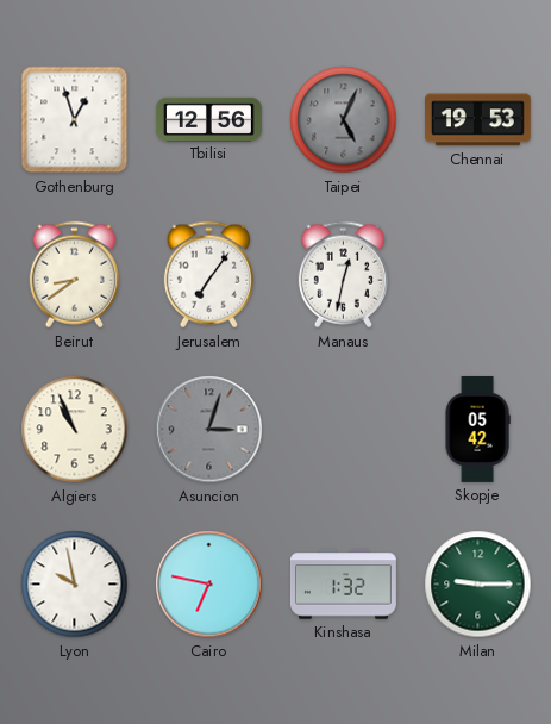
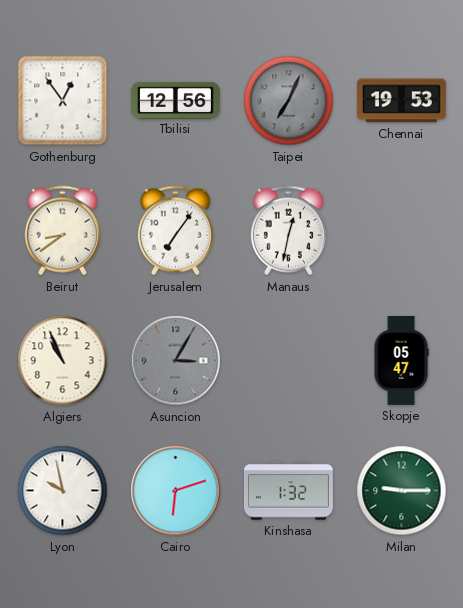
Gothenburg: 12:57 -> 12:54 (63, 101)
Taipei: 5:04 -> 7:04 (289, 101)
Asuncion: 3:03 -> 3:05 (176, 361)
Skopje: 05:42 -> 05:47 (401, 360)
Cairo: 6:47 -> 6:12 (176, 491)
